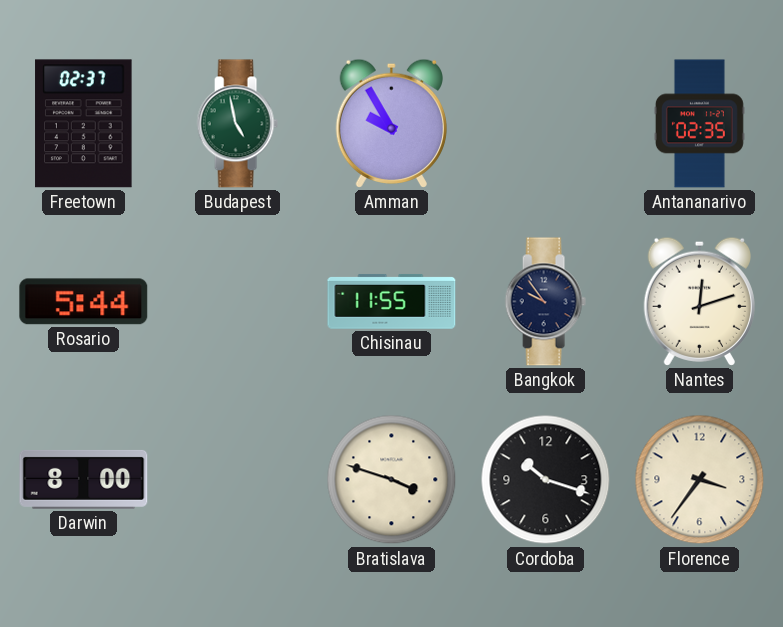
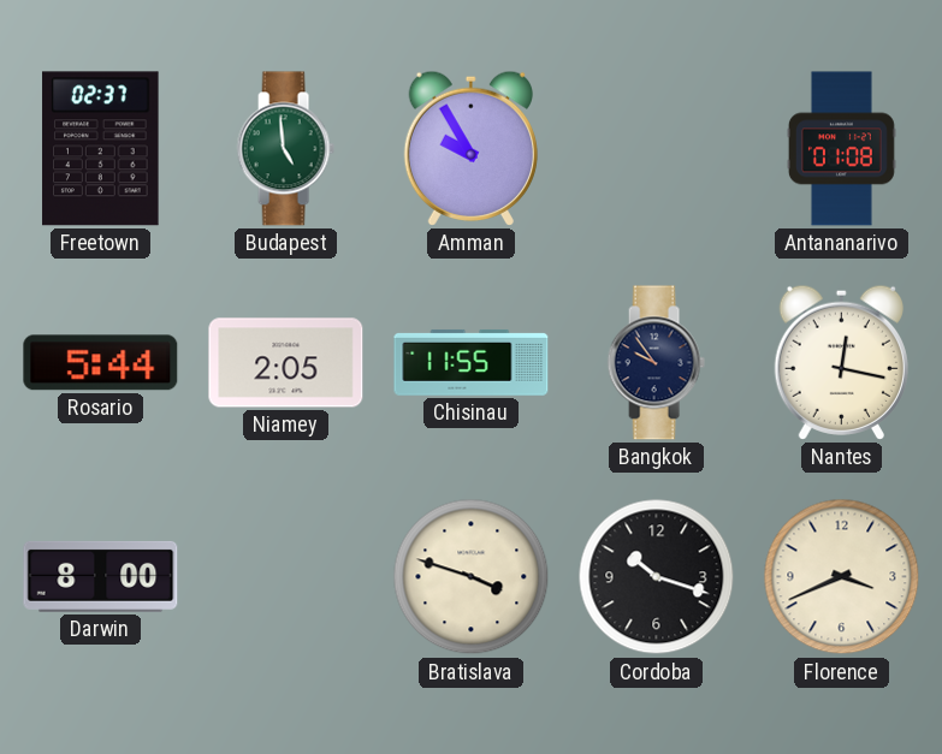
Budapest: 4:58 -> 4:59 (285, 149)
Antananarivo: 02:35 -> 01:08 (841, 149)
Niamey: none -> 2:05 (286, 363)
Nantes: 12:12 -> 12:17 (841, 362)
Florence: 3:36 -> 3:41 (842, 577)
